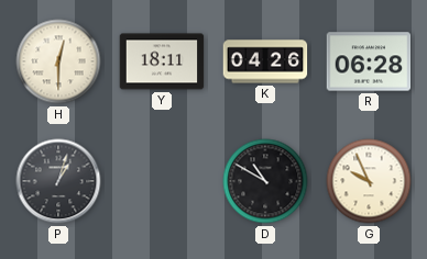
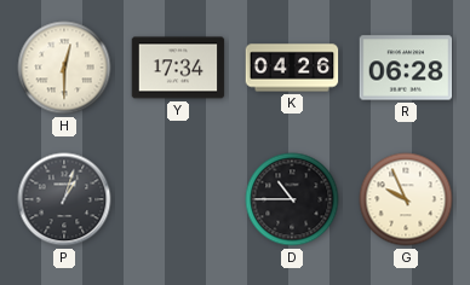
Y: 18:11 -> 17:34 (178, 68)
D: 10:50 -> 10:45 (292, 199)
